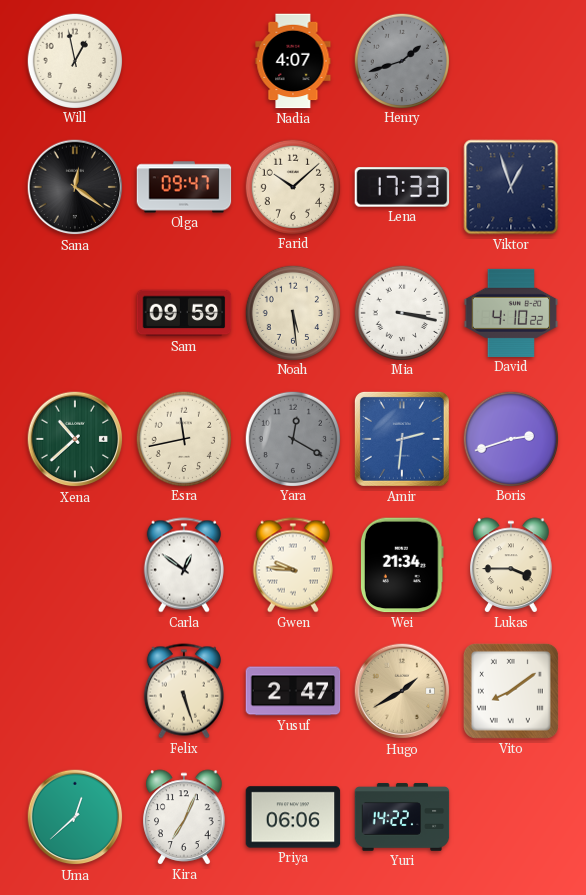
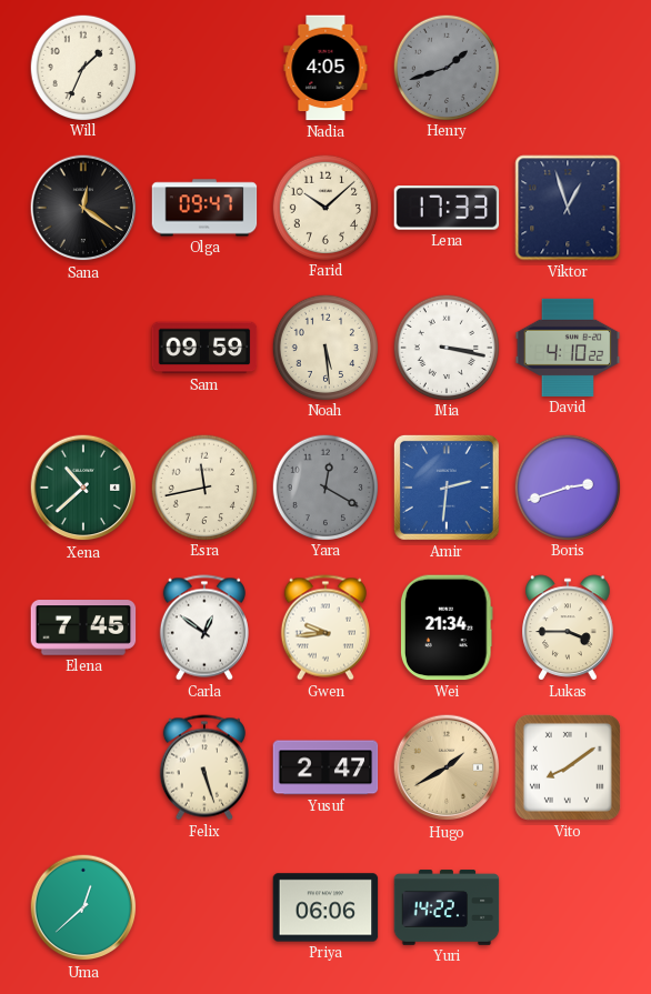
Will: 12:58 -> 1:34 (82, 67)
Nadia: 4:07 -> 4:05 (325, 68)
Elena: none -> 7:45 (83, 627)
Gwen: 9:46 -> 9:44 (325, 627)
Kira: 7:04 -> none (184, 817)
